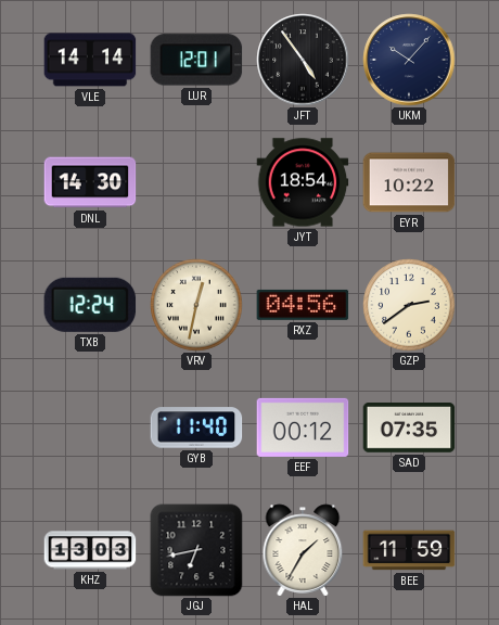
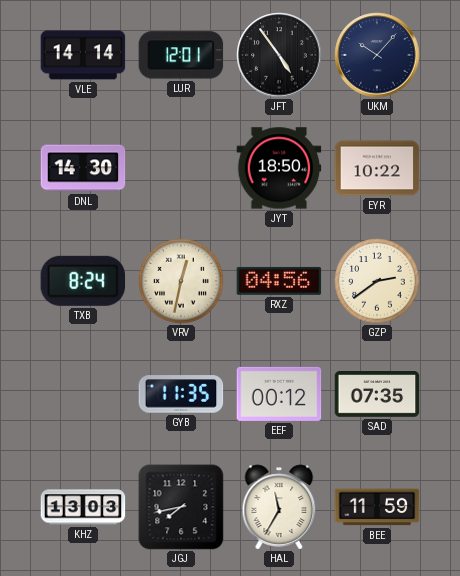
JYT: 18:54 -> 18:50 (279, 168)
TXB: 12:24 -> 8:24 (83, 281)
GYB: 11:40 -> 11:35 (181, 394)
JGJ: 6:43 -> 7:43 (181, 507)
HAL: 1:35 -> 11:35 (279, 507)
